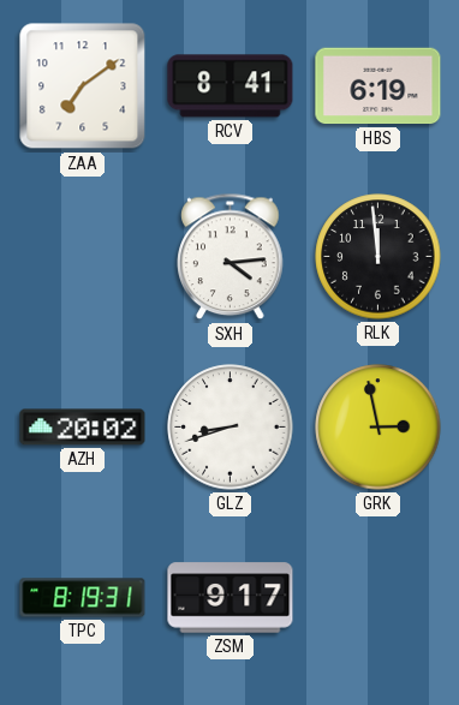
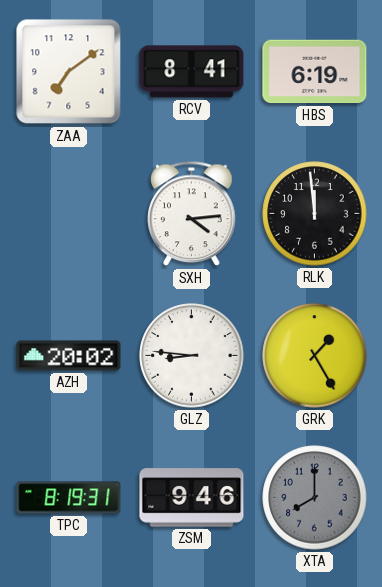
GLZ: 8:42 -> 8:46 (192, 356)
GRK: 2:58 -> 1:25 (315, 356)
ZSM: 9:17 -> 9:46 (192, 498)
XTA: none -> 8:00 (315, 498)
